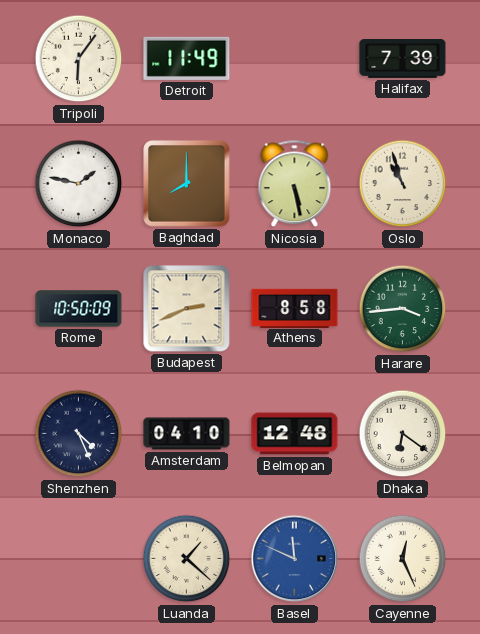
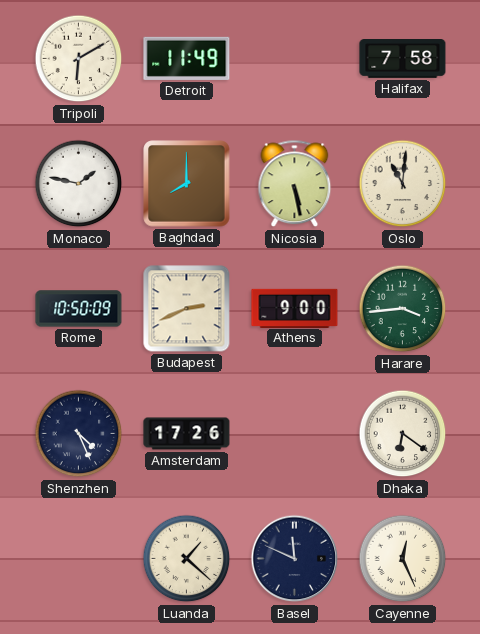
Tripoli: 6:06 -> 6:10 (79, 59)
Halifax: 7:39 -> 7:58 (403, 59)
Oslo: 10:57 -> 11:01 (403, 184)
Athens: 8:58 -> 9:00 (295, 308)
Amsterdam: 04:10 -> 17:26 (187, 434)
Belmopan: 12:48 -> none (295, 434)
Basel dial: blue -> navy (295, 559)
